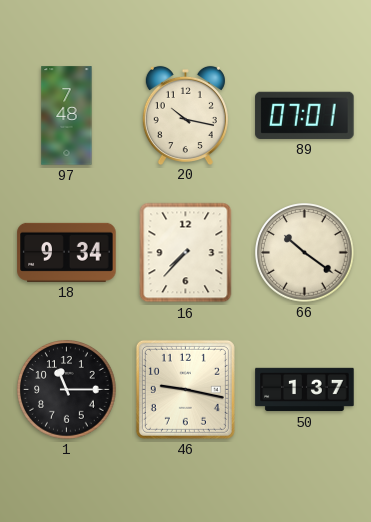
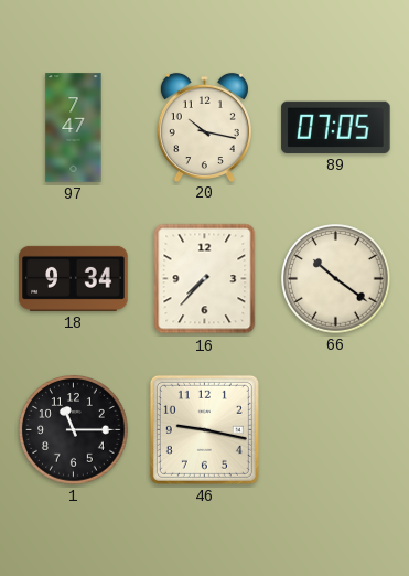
97: 7:48 -> 7:47 (74, 128)
89: 07:01 -> 07:05 (336, 127)
50: 1:37 -> none (305, 390)
